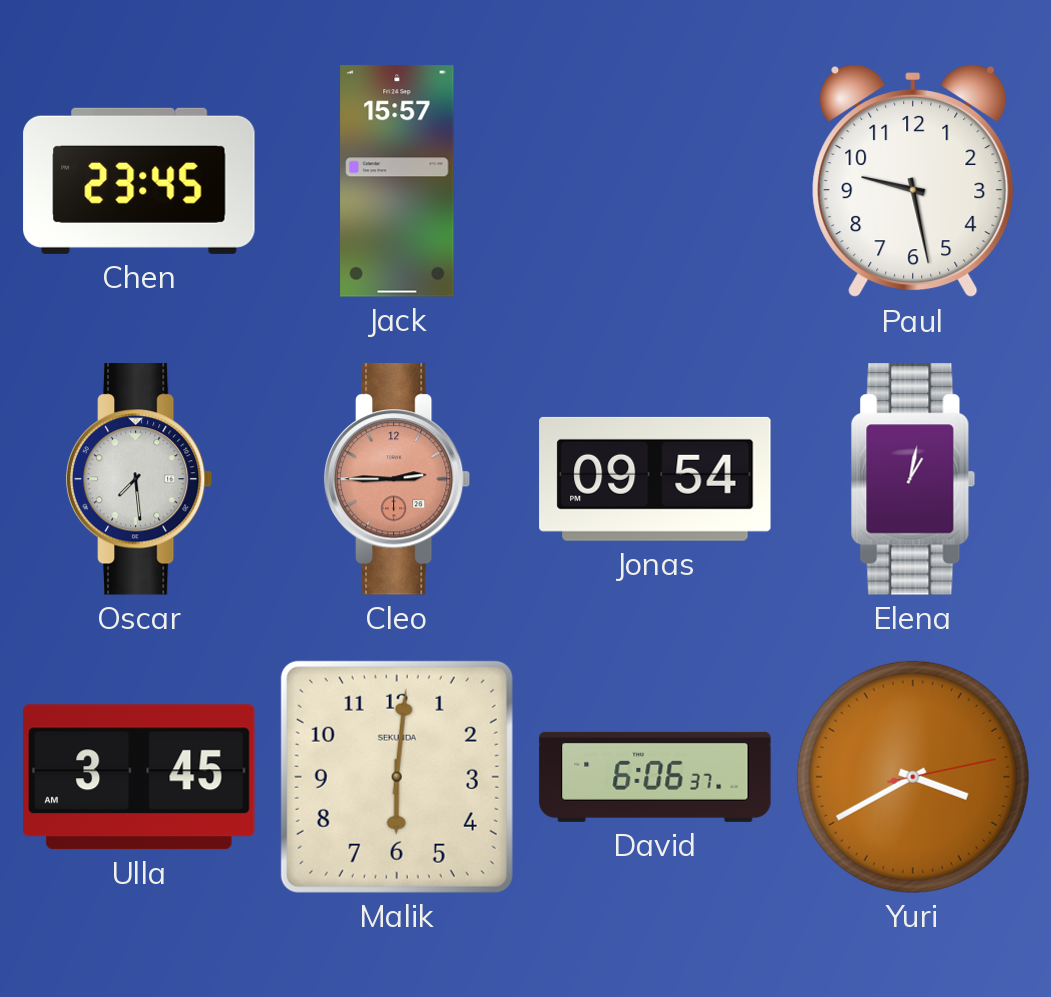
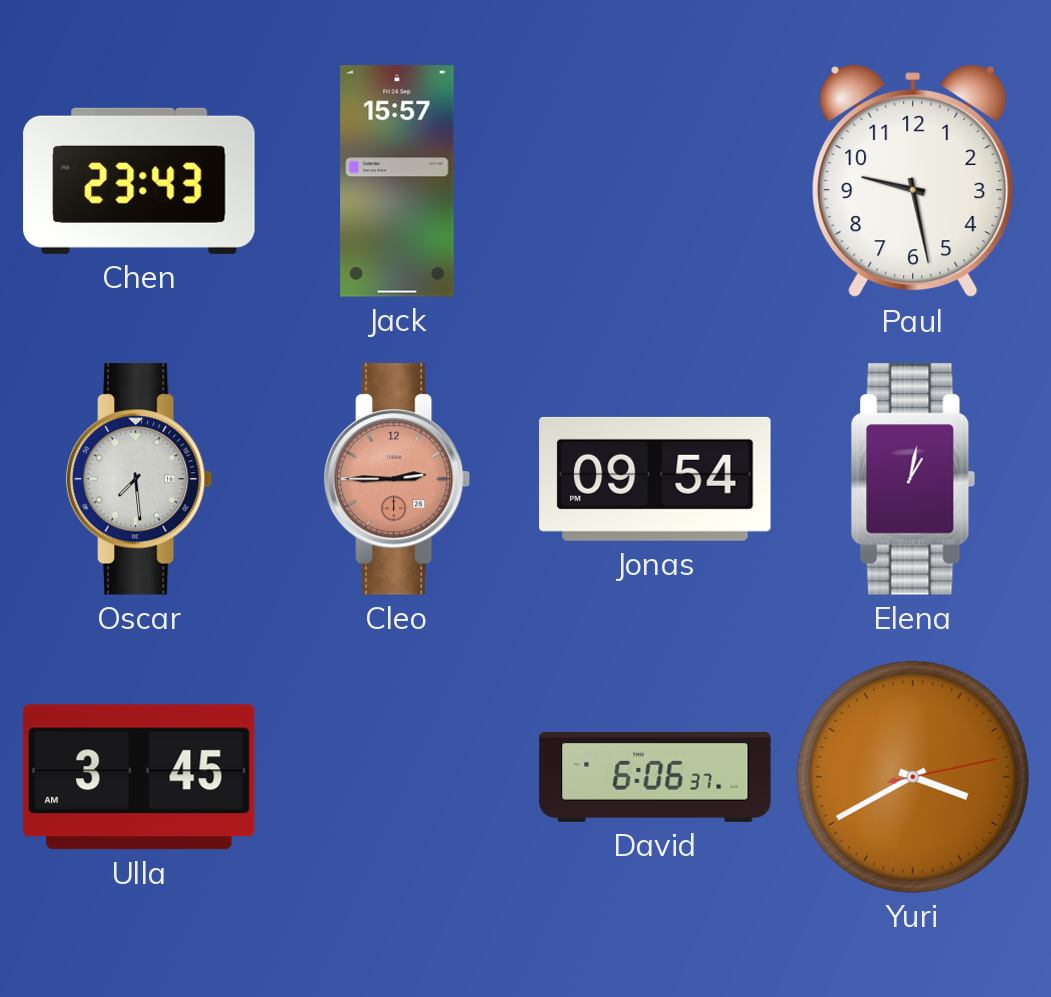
Chen: 23:45 -> 23:43 (139, 181)
Malik: 6:01 -> none (397, 777)
